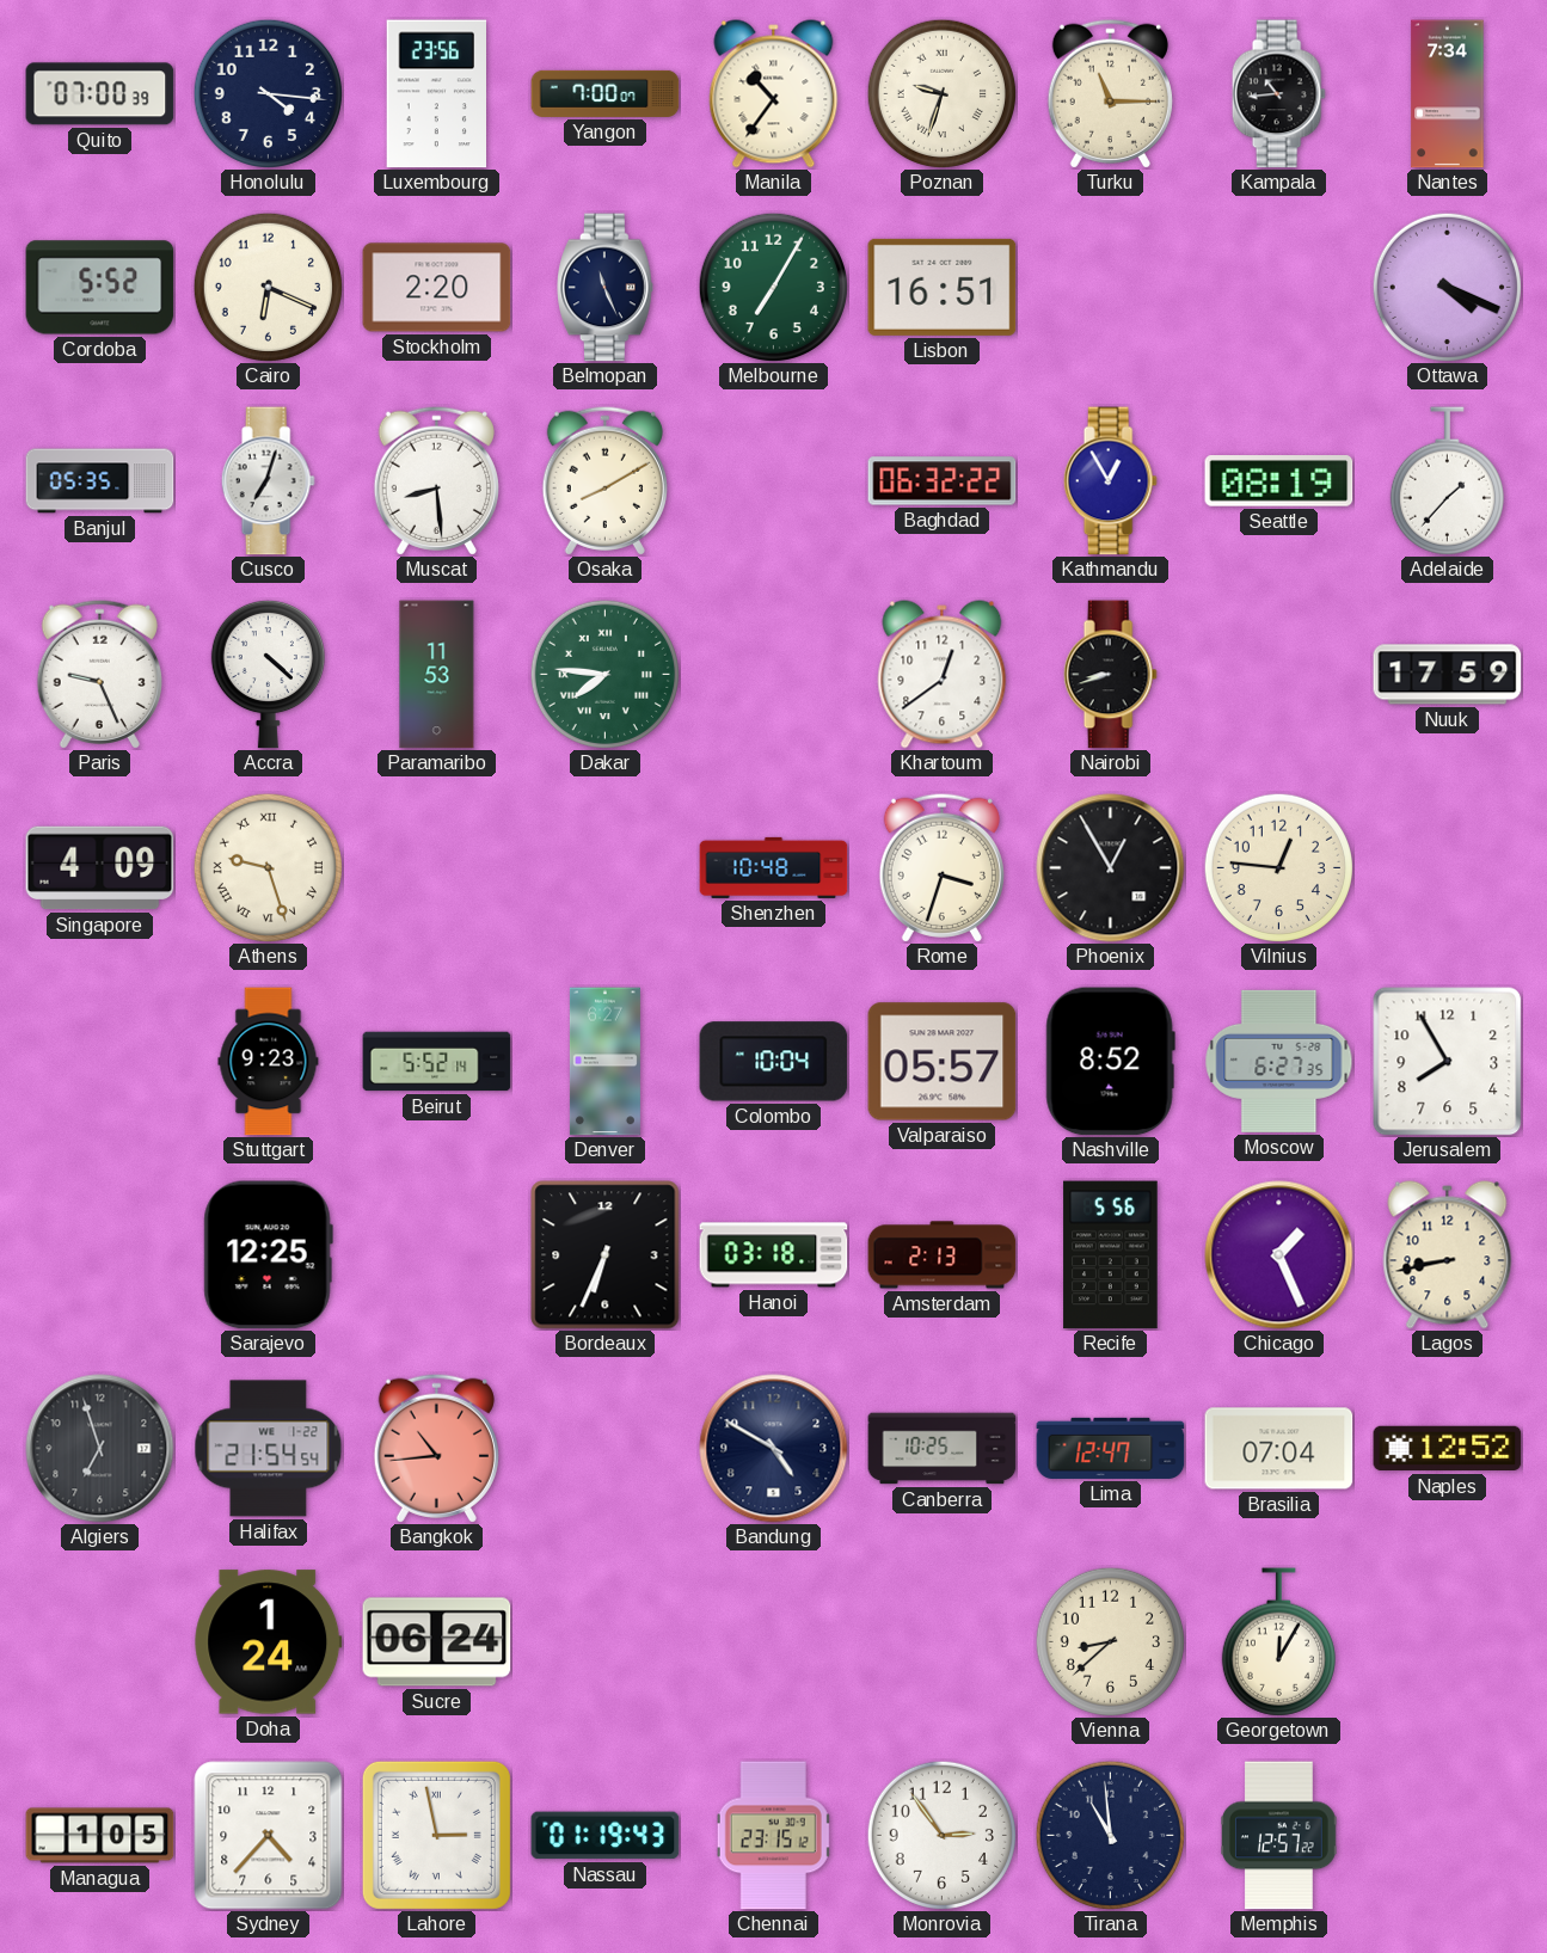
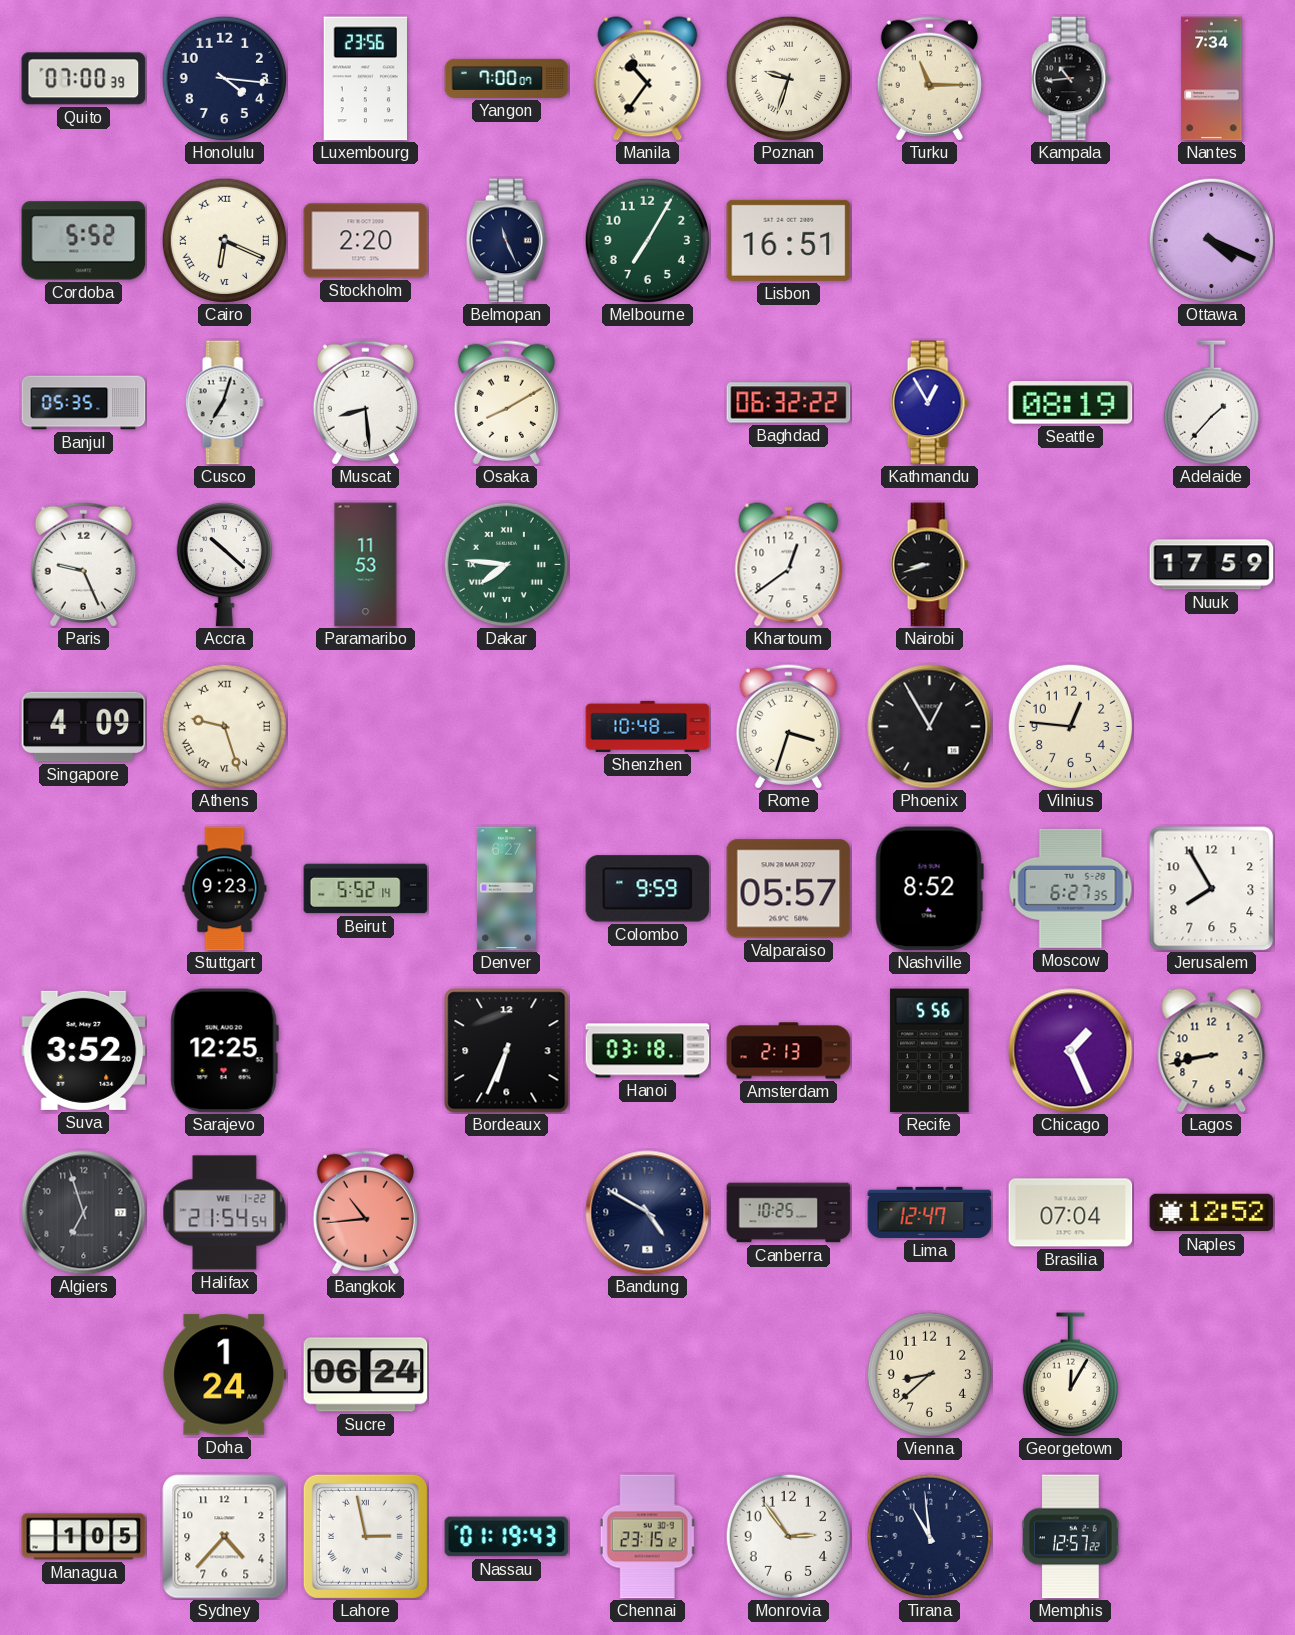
Cairo numerals: Arabic -> Roman (224, 240)
Accra: 4:22 -> 10:22 (224, 564)
Colombo: 10:04 -> 9:59 (648, 889)
Suva: none -> 3:52 (84, 1050)
